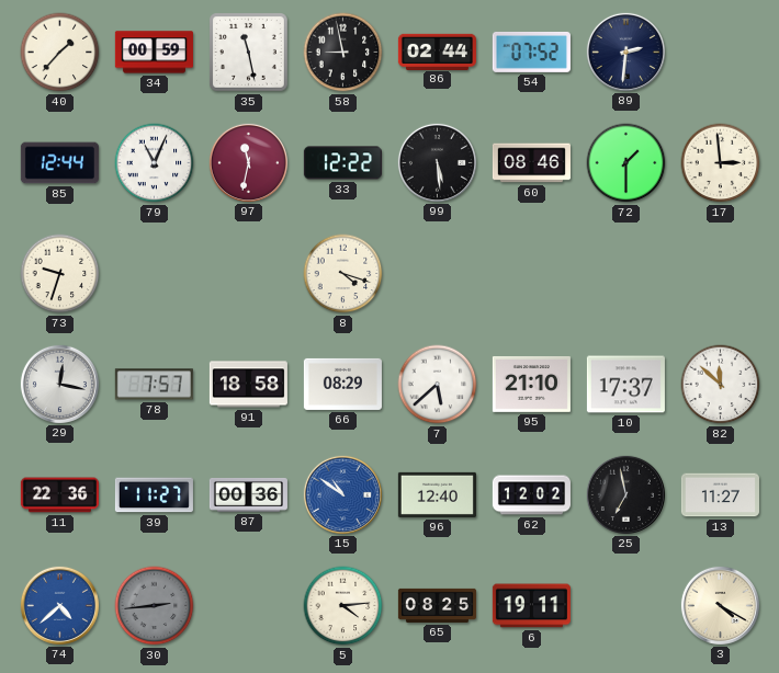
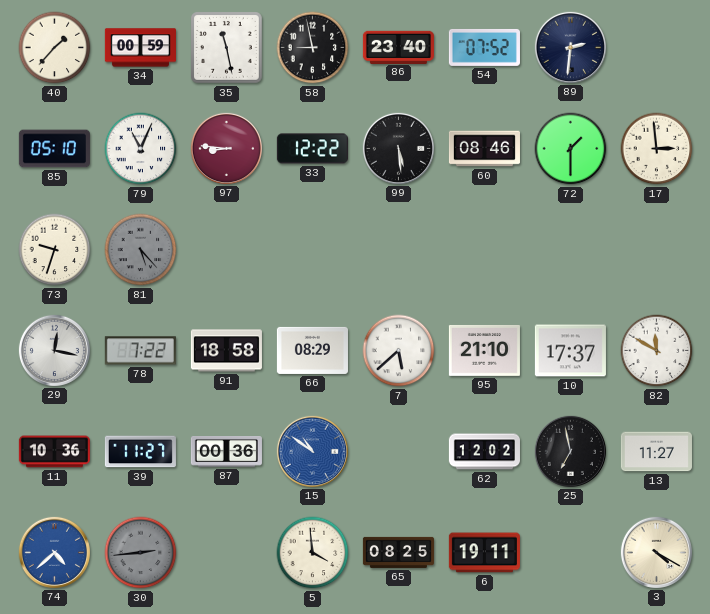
86: 02:44 -> 23:40 (398, 47)
85: 12:44 -> 05:10 (54, 149)
97: 11:32 -> 8:46 (226, 148)
81: none -> 5:23 (141, 250)
8: 4:18 -> none (343, 274)
78: 7:57 -> 7:22 (140, 351)
82: 11:52 -> 11:50 (657, 351)
11: 22:36 -> 10:36 (54, 452)
96: 12:40 -> none (437, 494)
5: 4:14 -> 3:59 (313, 553)
